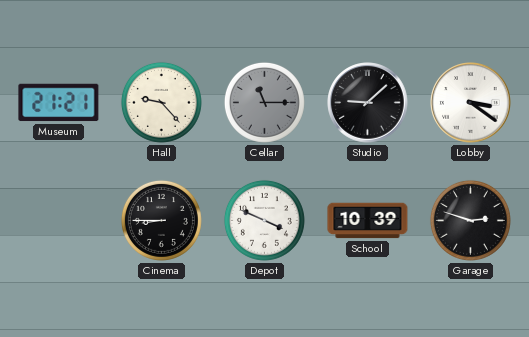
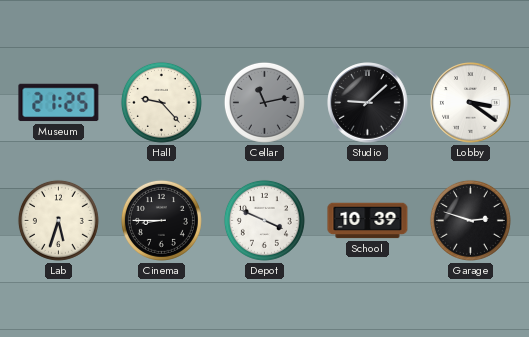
Museum: 21:21 -> 21:25 (59, 103)
Cellar: 11:15 -> 11:13 (264, 102)
Lab: none -> 5:33 (58, 220)
